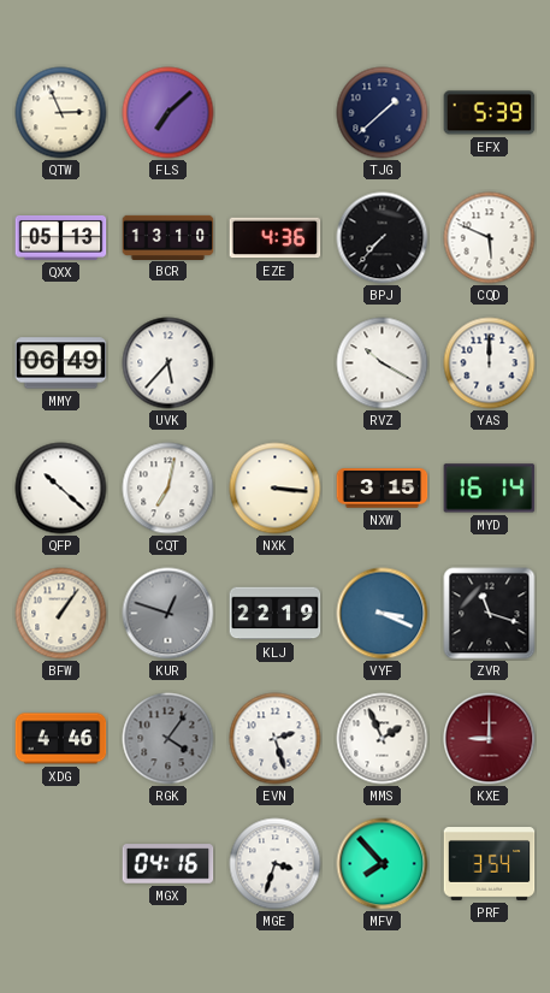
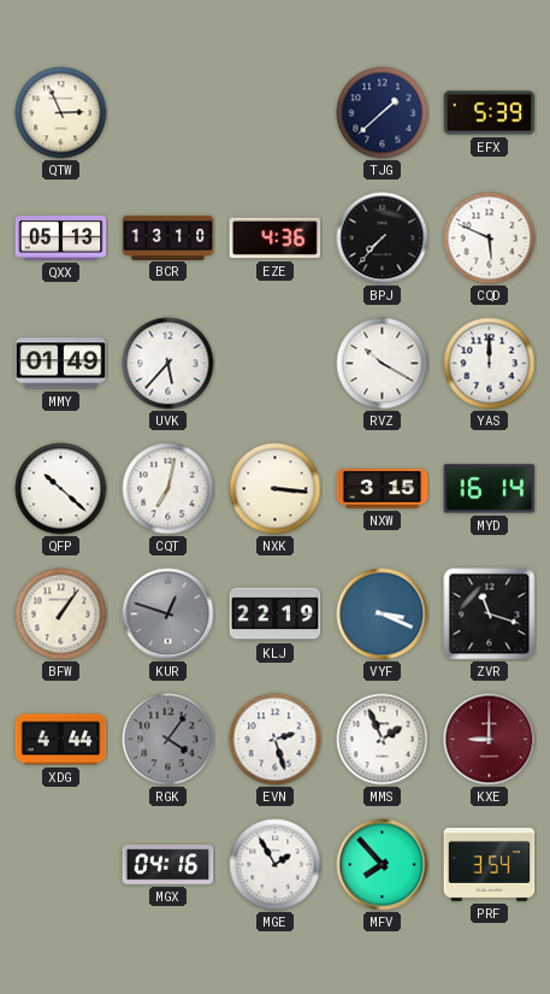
FLS: 7:08 -> none (168, 113)
MMY: 06:49 -> 01:49 (61, 364)
XDG: 4:46 -> 4:44 (61, 740)
MGE: 3:33 -> 1:55 (276, 865)
